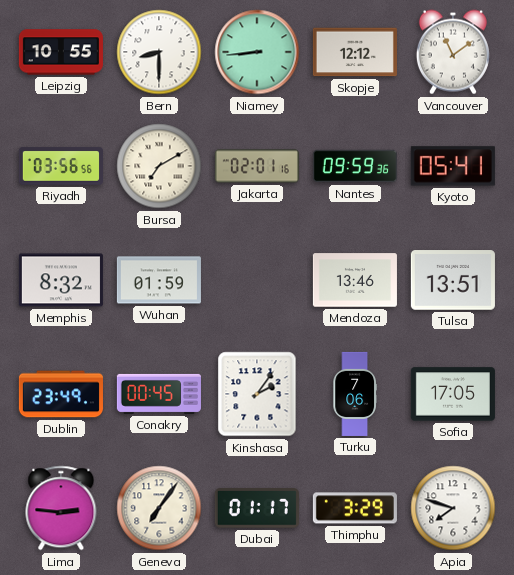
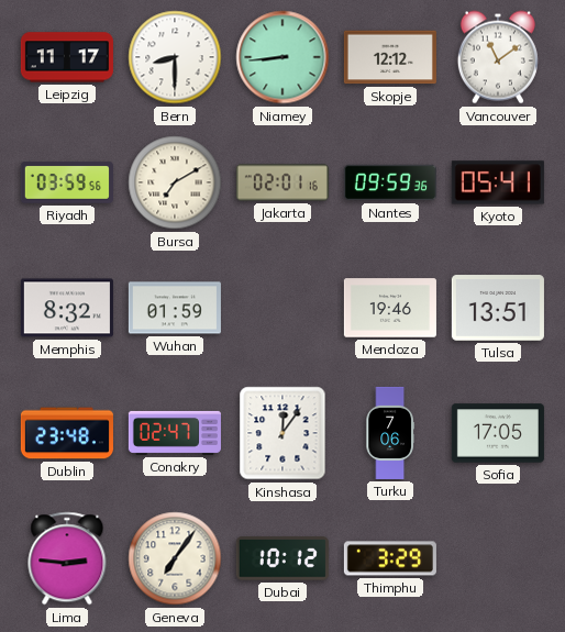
Leipzig: 10:55 -> 11:17 (67, 57)
Riyadh: 03:56 -> 03:59 (67, 182)
Mendoza: 13:46 -> 19:46 (390, 308)
Dublin: 23:49 -> 23:48 (67, 433)
Conakry: 00:45 -> 02:47 (175, 433)
Kinshasa: 2:06 -> 12:06 (282, 433)
Dubai: 01:17 -> 10:12 (282, 558)
Apia: 7:48 -> none (453, 508)
